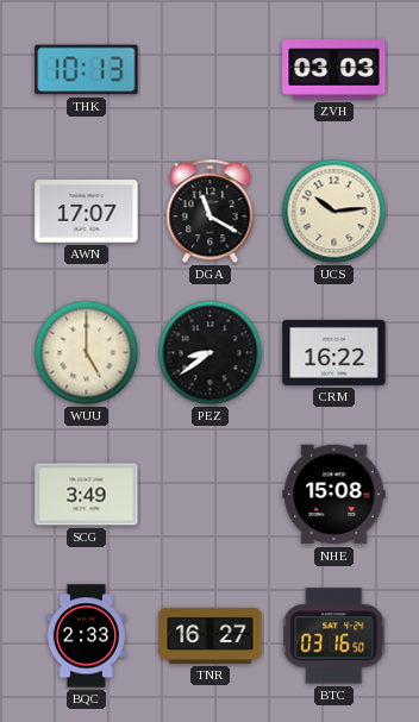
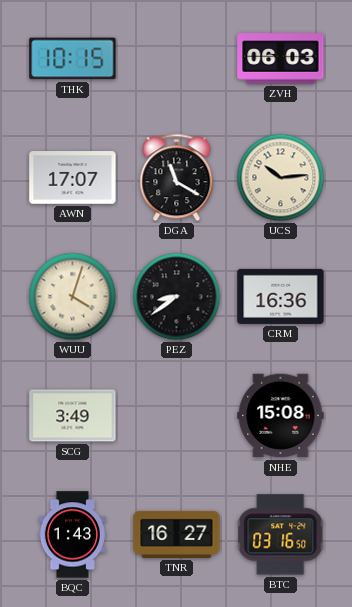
THK: 10:13 -> 10:15 (73, 59)
ZVH: 03:03 -> 06:03 (281, 59)
WUU: 5:00 -> 4:03 (73, 297)
CRM: 16:22 -> 16:36 (281, 296)
BQC: 2:33 -> 1:43 (72, 535)
